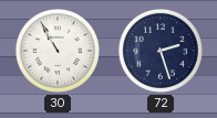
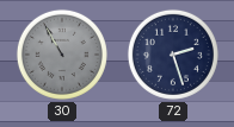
30 dial: white -> grey (62, 55)
